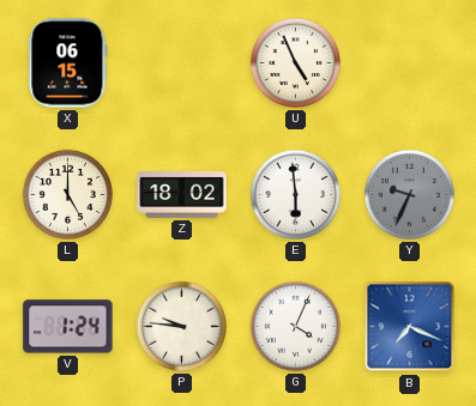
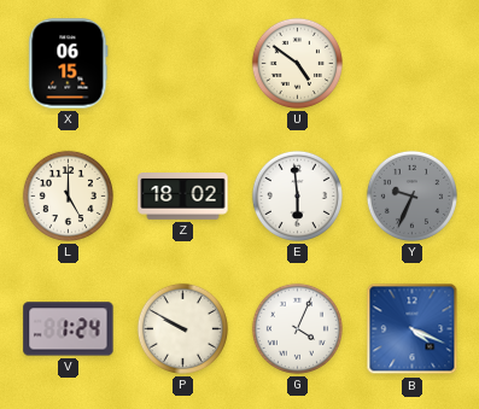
U: 4:56 -> 4:51 (297, 63)
P: 9:46 -> 9:50 (182, 328)
B: 7:19 -> 4:19 (413, 329)
